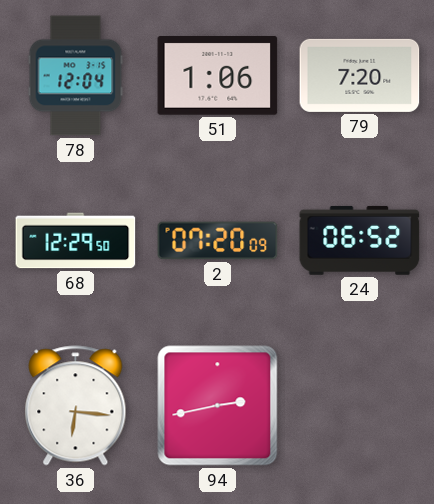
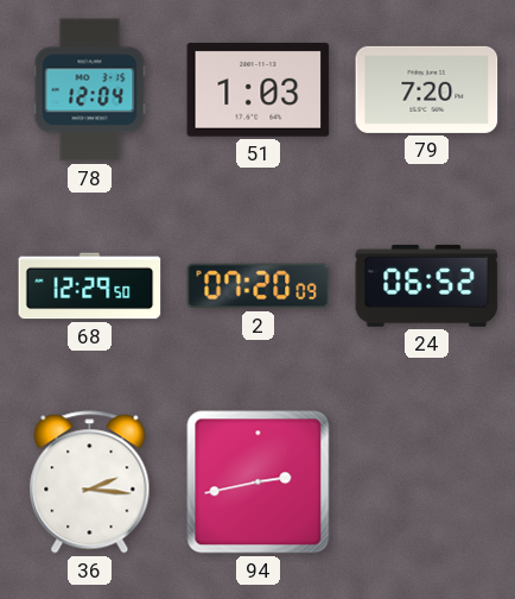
51: 1:06 -> 1:03 (259, 90)
36: 6:16 -> 2:16 (90, 483)
